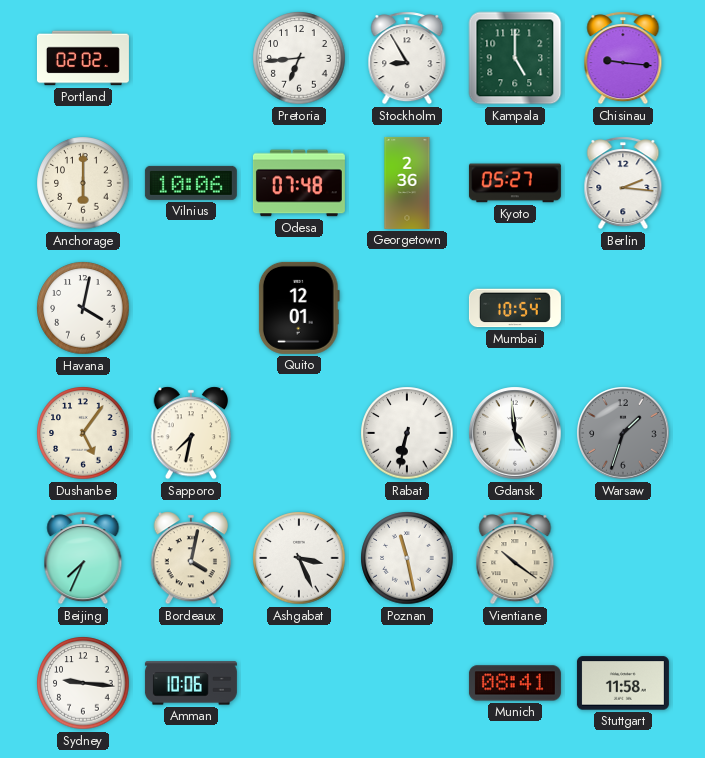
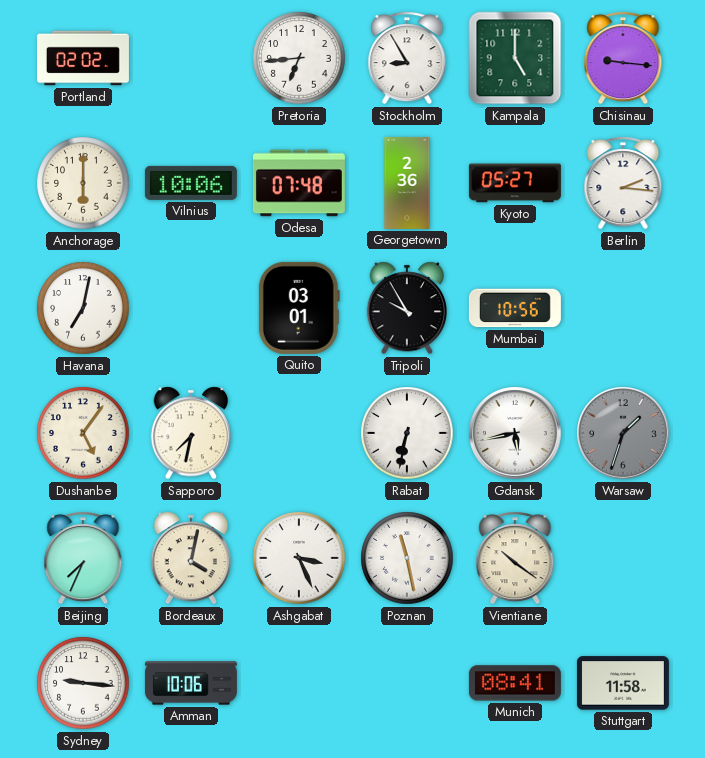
Havana: 4:02 -> 7:02 (83, 308)
Quito: 12:01 -> 03:01 (299, 308)
Tripoli: none -> 9:55 (406, 308)
Mumbai: 10:54 -> 10:56 (515, 308)
Gdansk: 4:59 -> 5:43 (515, 433)
